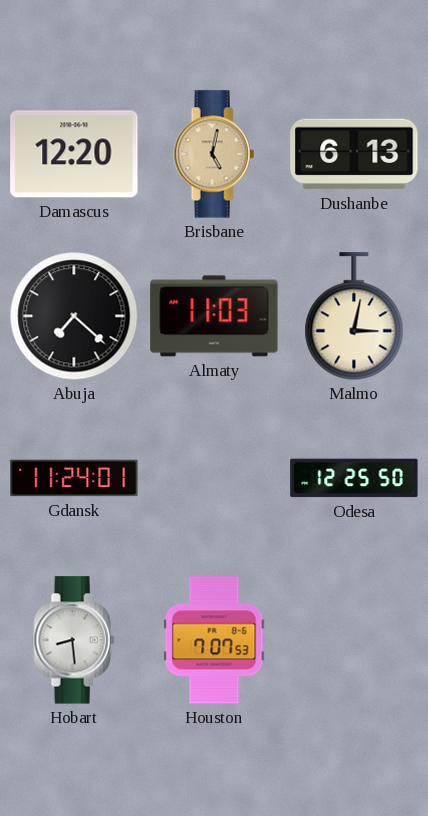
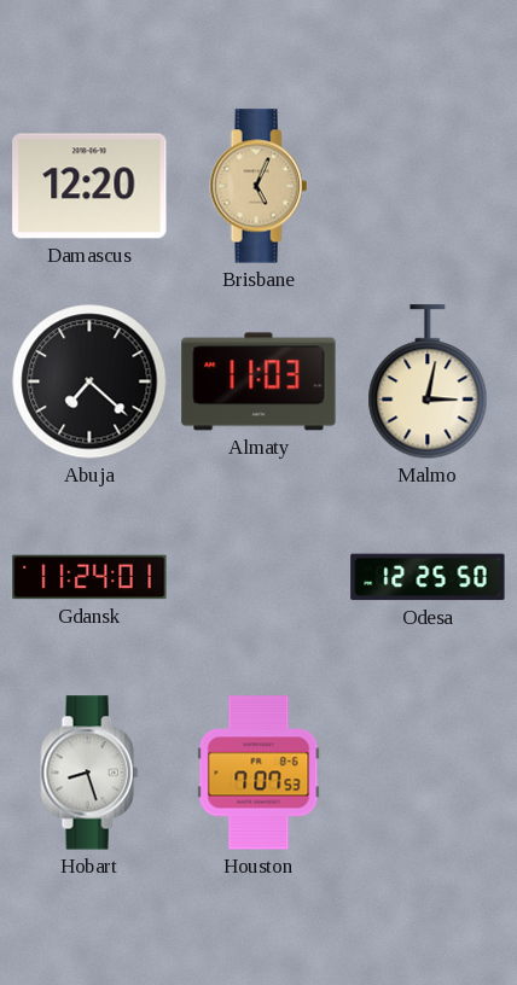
Brisbane: 5:02 -> 5:04 (258, 186)
Dushanbe: 6:13 -> none (354, 154)
Hobart: 8:29 -> 8:27 (89, 773)
